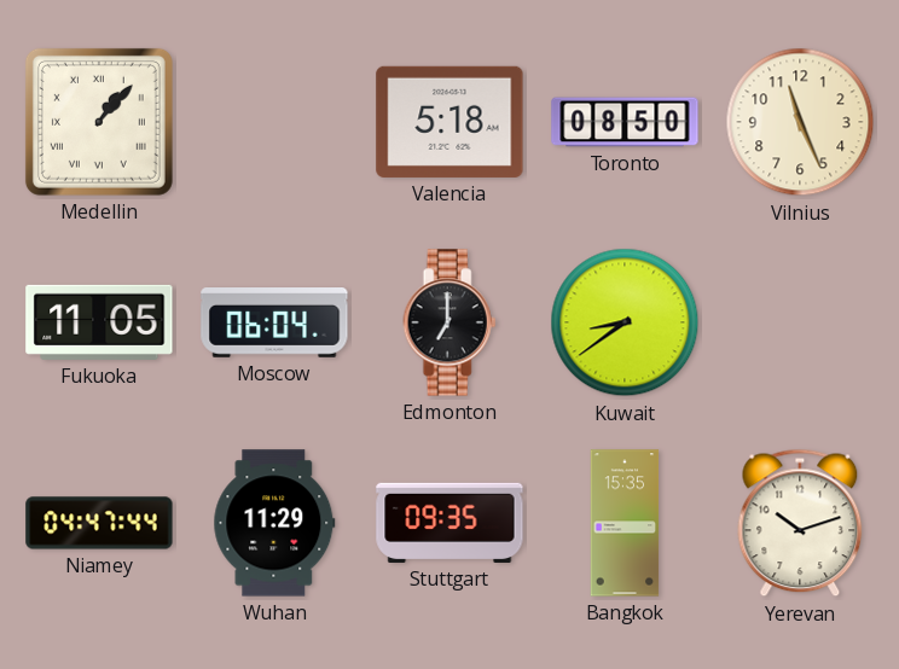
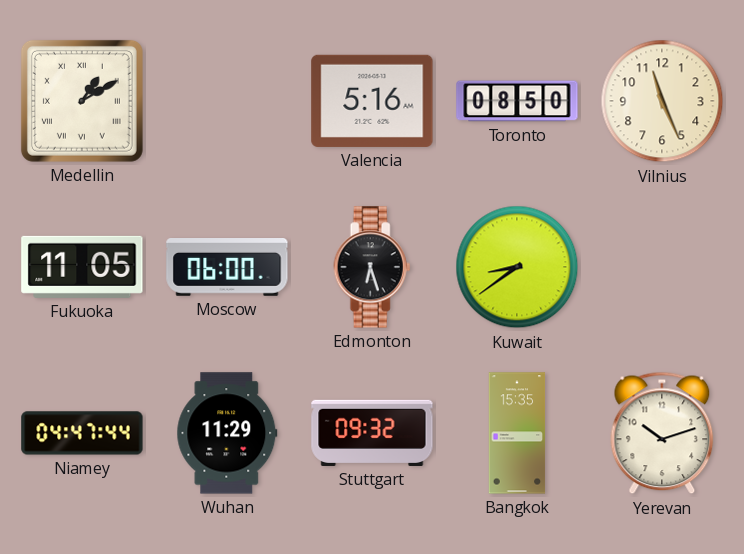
Medellin: 1:07 -> 1:10 (82, 101)
Valencia: 5:18 -> 5:16 (372, 101)
Moscow: 06:04 -> 06:00 (227, 268)
Edmonton: 7:00 -> 6:27 (372, 267)
Stuttgart: 09:35 -> 09:32 (372, 433)
